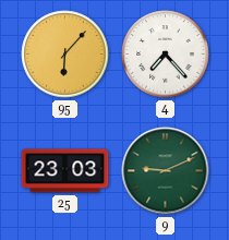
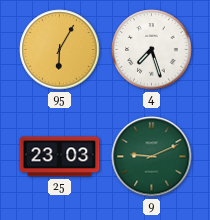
95: 6:07 -> 6:05 (60, 50)
4: 7:23 -> 7:27 (152, 50)
